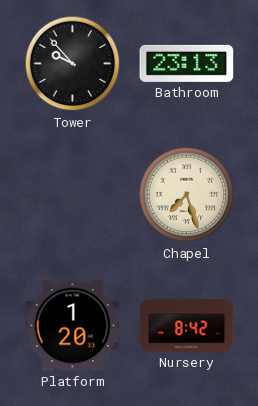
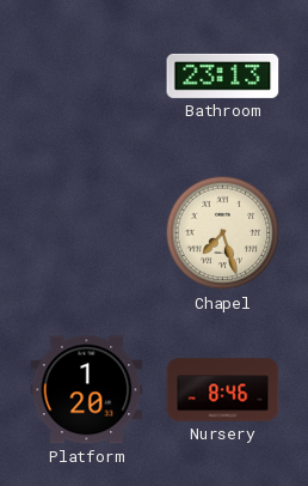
Tower: 9:53 -> none (73, 64)
Nursery: 8:42 -> 8:46 (223, 390)
